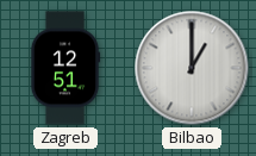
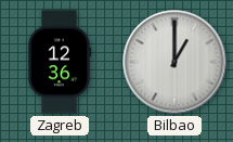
Zagreb: 12:51 -> 12:36 (60, 62)
